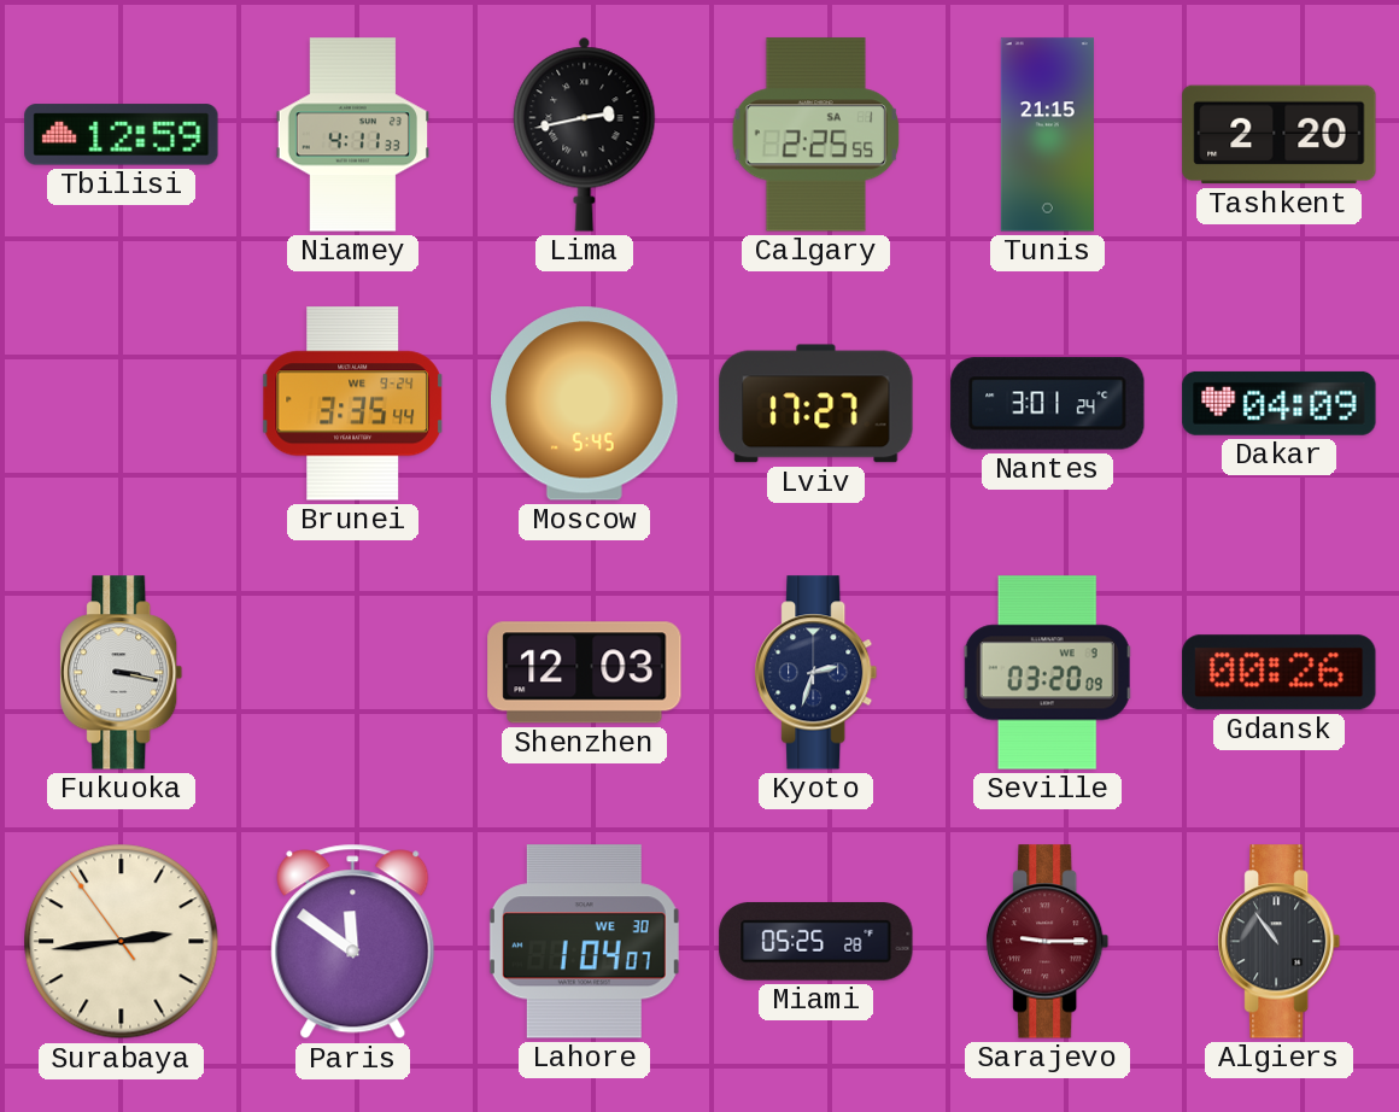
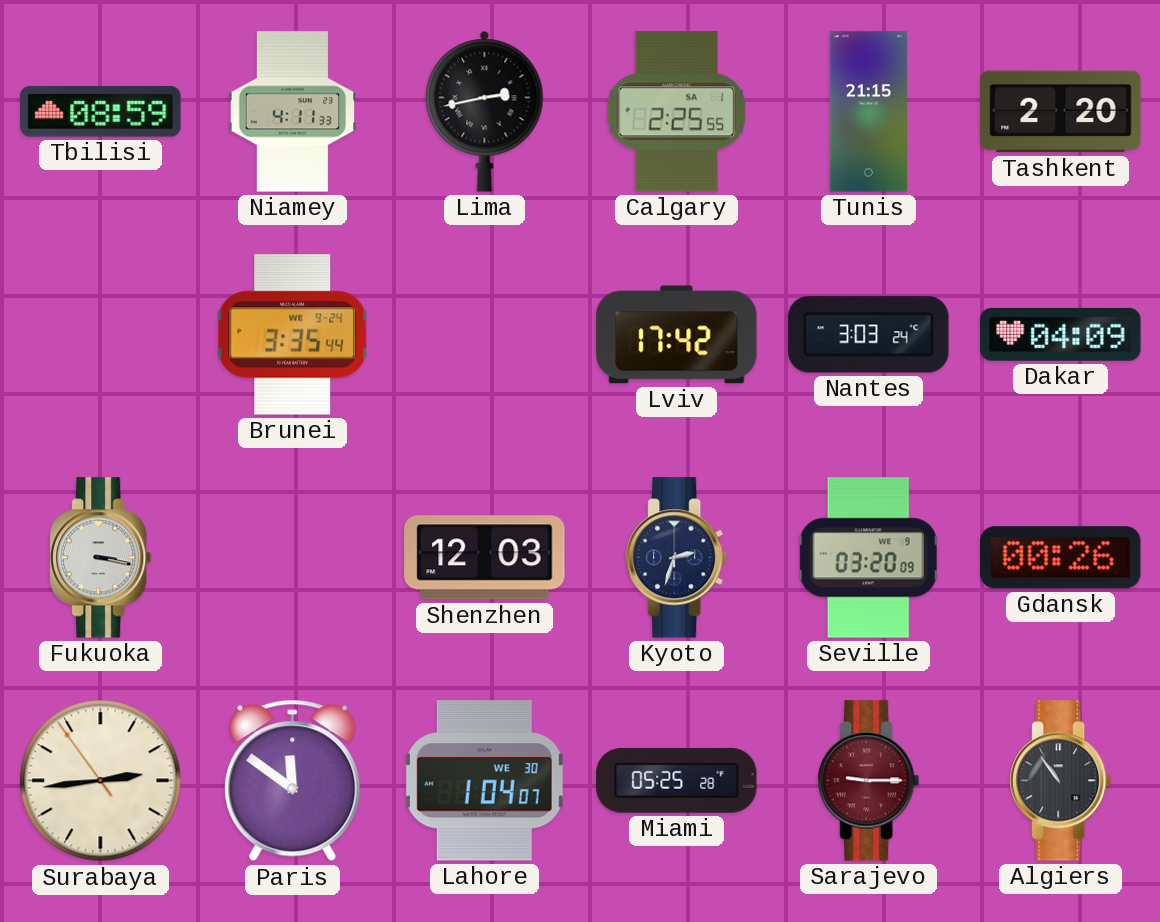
Tbilisi: 12:59 -> 08:59 (101, 112)
Moscow: 5:45 -> none (585, 404)
Lviv: 17:27 -> 17:42 (677, 335)
Nantes: 3:01 -> 3:03 (869, 335)
